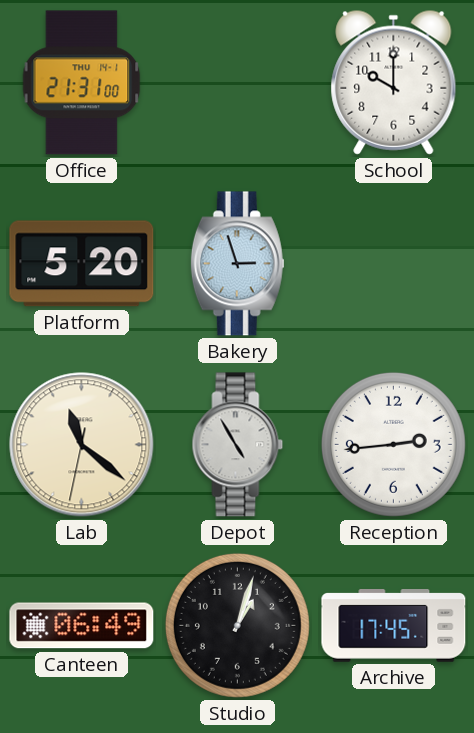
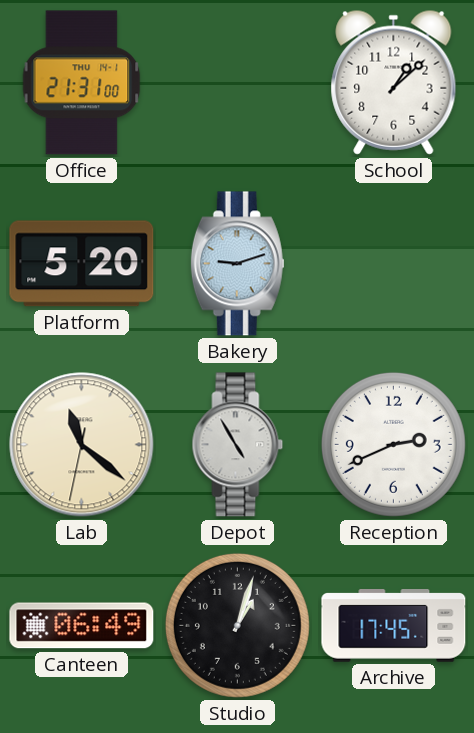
School: 10:00 -> 1:08 (394, 82)
Bakery: 2:57 -> 9:12 (237, 264)
Reception: 2:44 -> 2:41 (393, 444)
